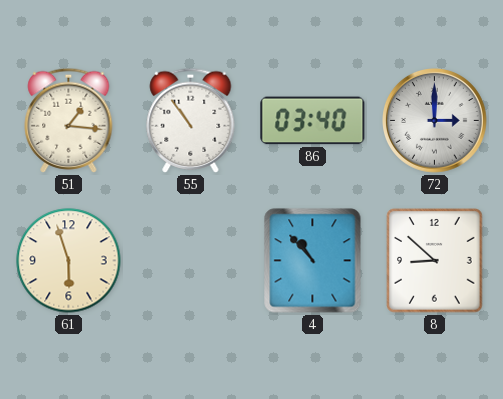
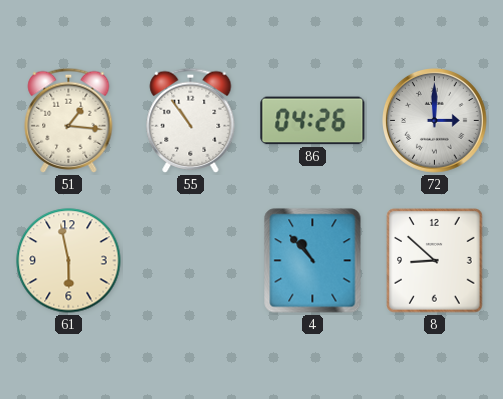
86: 03:40 -> 04:26 (313, 121)
61: 5:57 -> 5:58 (69, 261)
